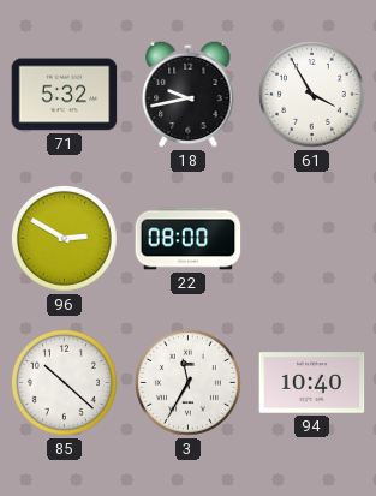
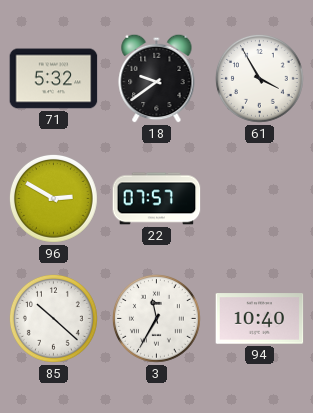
18: 9:43 -> 9:39 (157, 78)
22: 08:00 -> 07:57 (157, 199)
